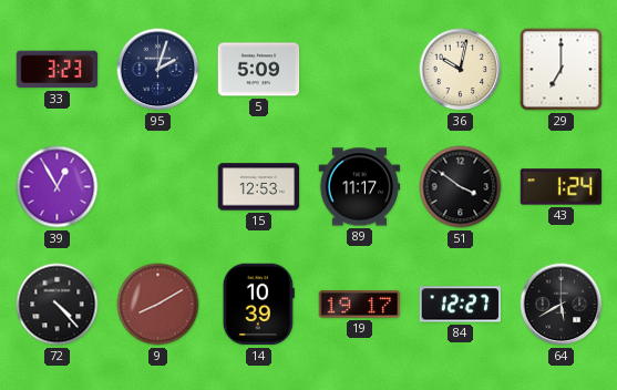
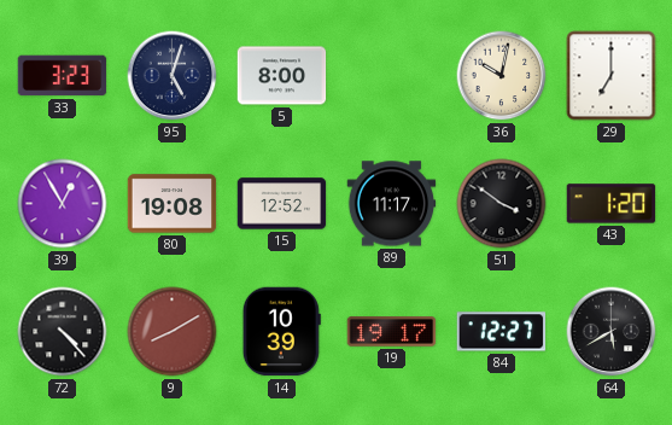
95: 2:03 -> 5:03 (173, 76)
5: 5:09 -> 8:00 (282, 76)
80: none -> 19:08 (173, 204)
15: 12:53 -> 12:52 (282, 204)
43: 1:24 -> 1:20 (612, 204)
